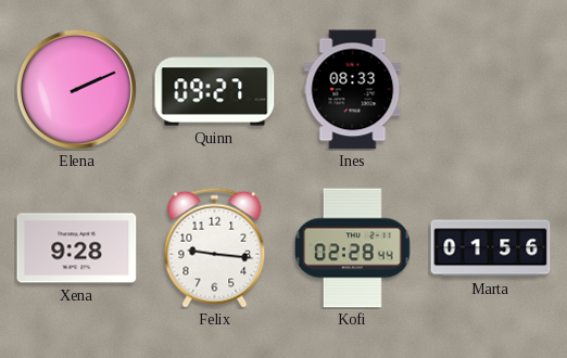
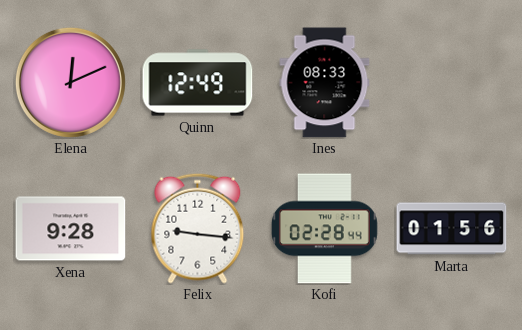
Elena: 2:11 -> 12:11 (70, 82)
Quinn: 09:27 -> 12:49 (198, 83)
